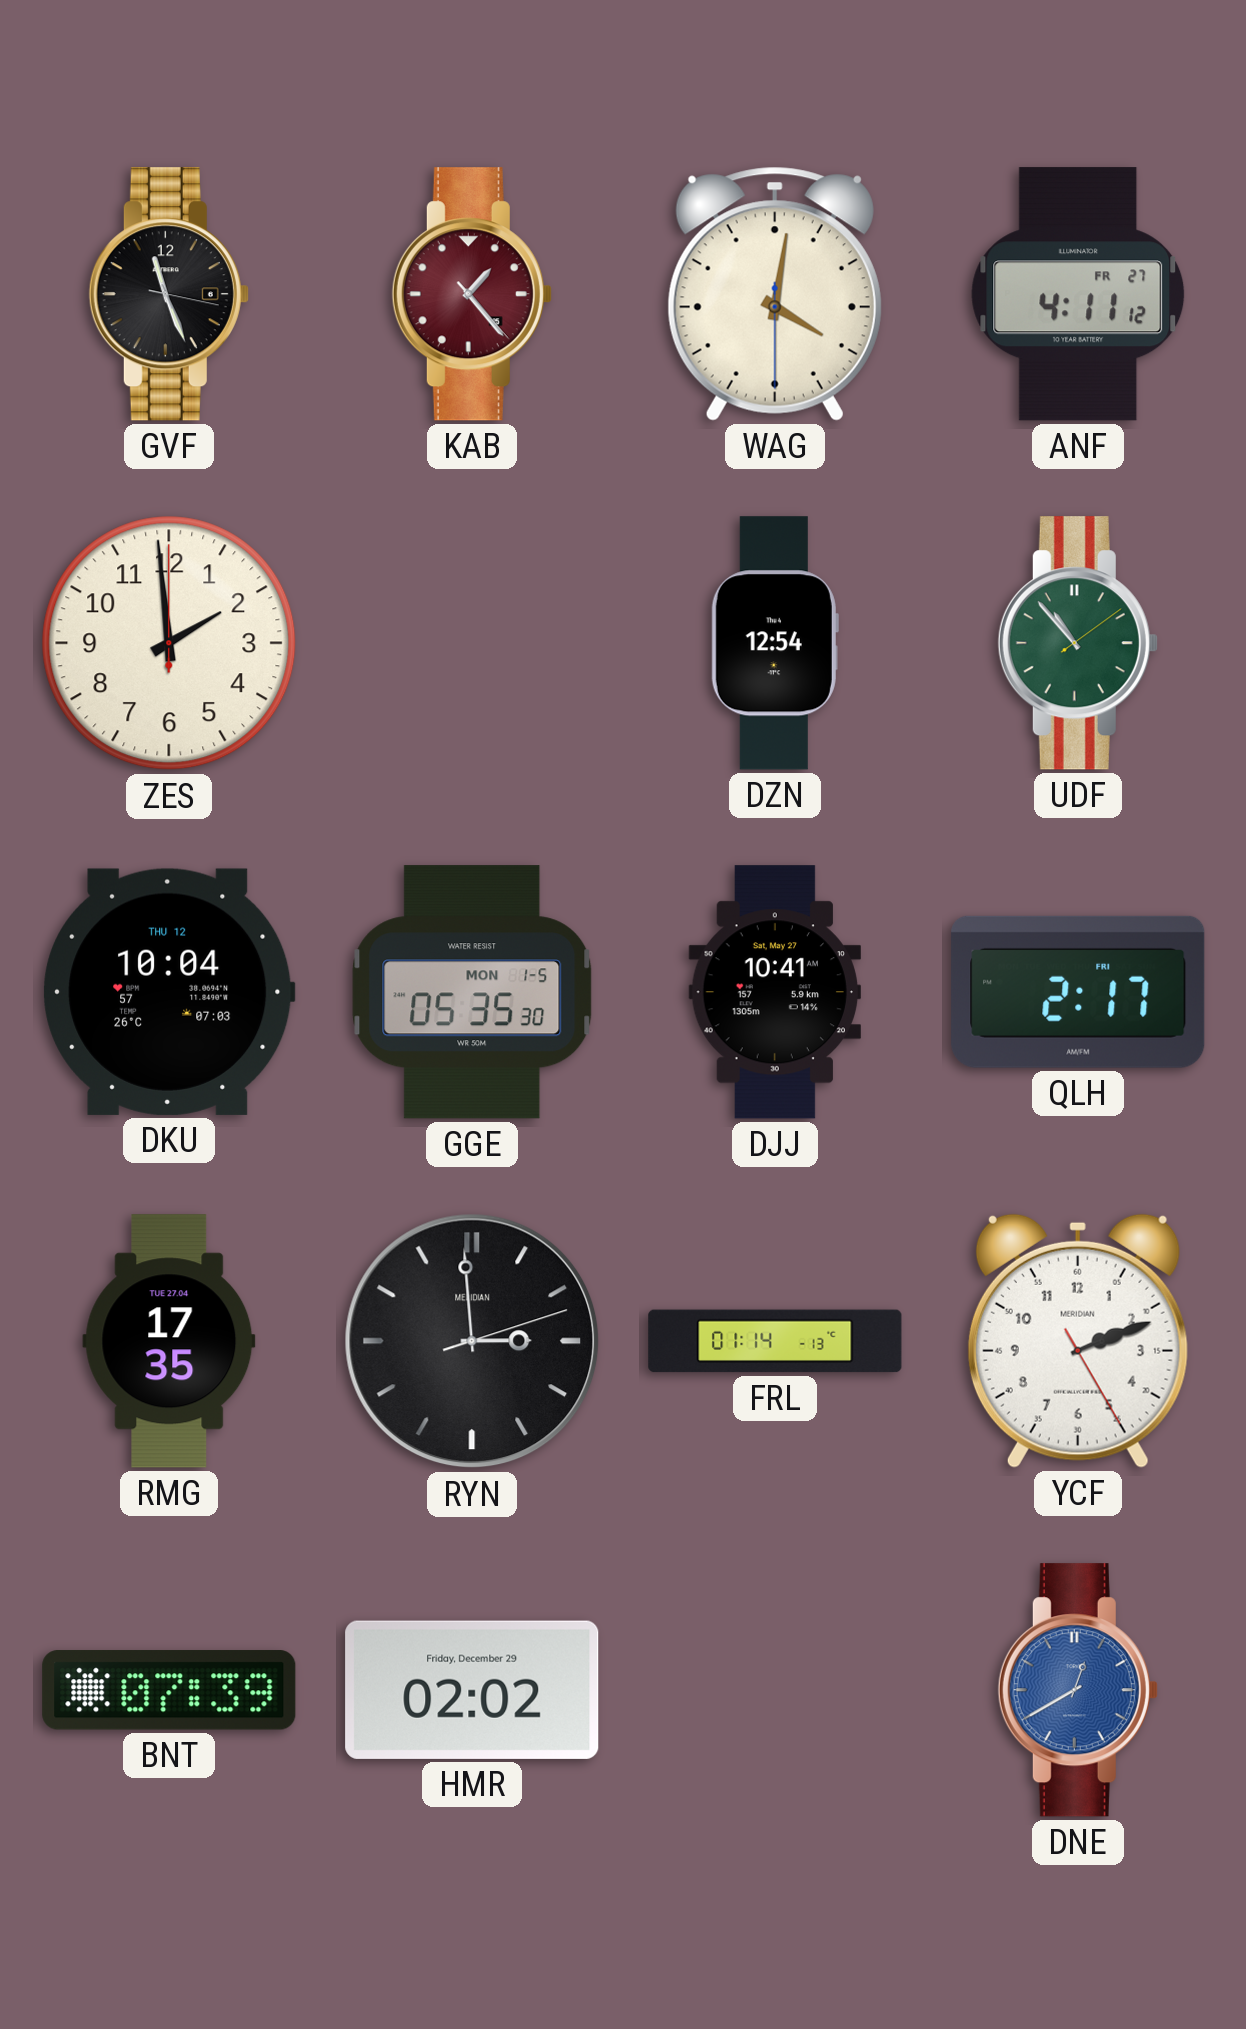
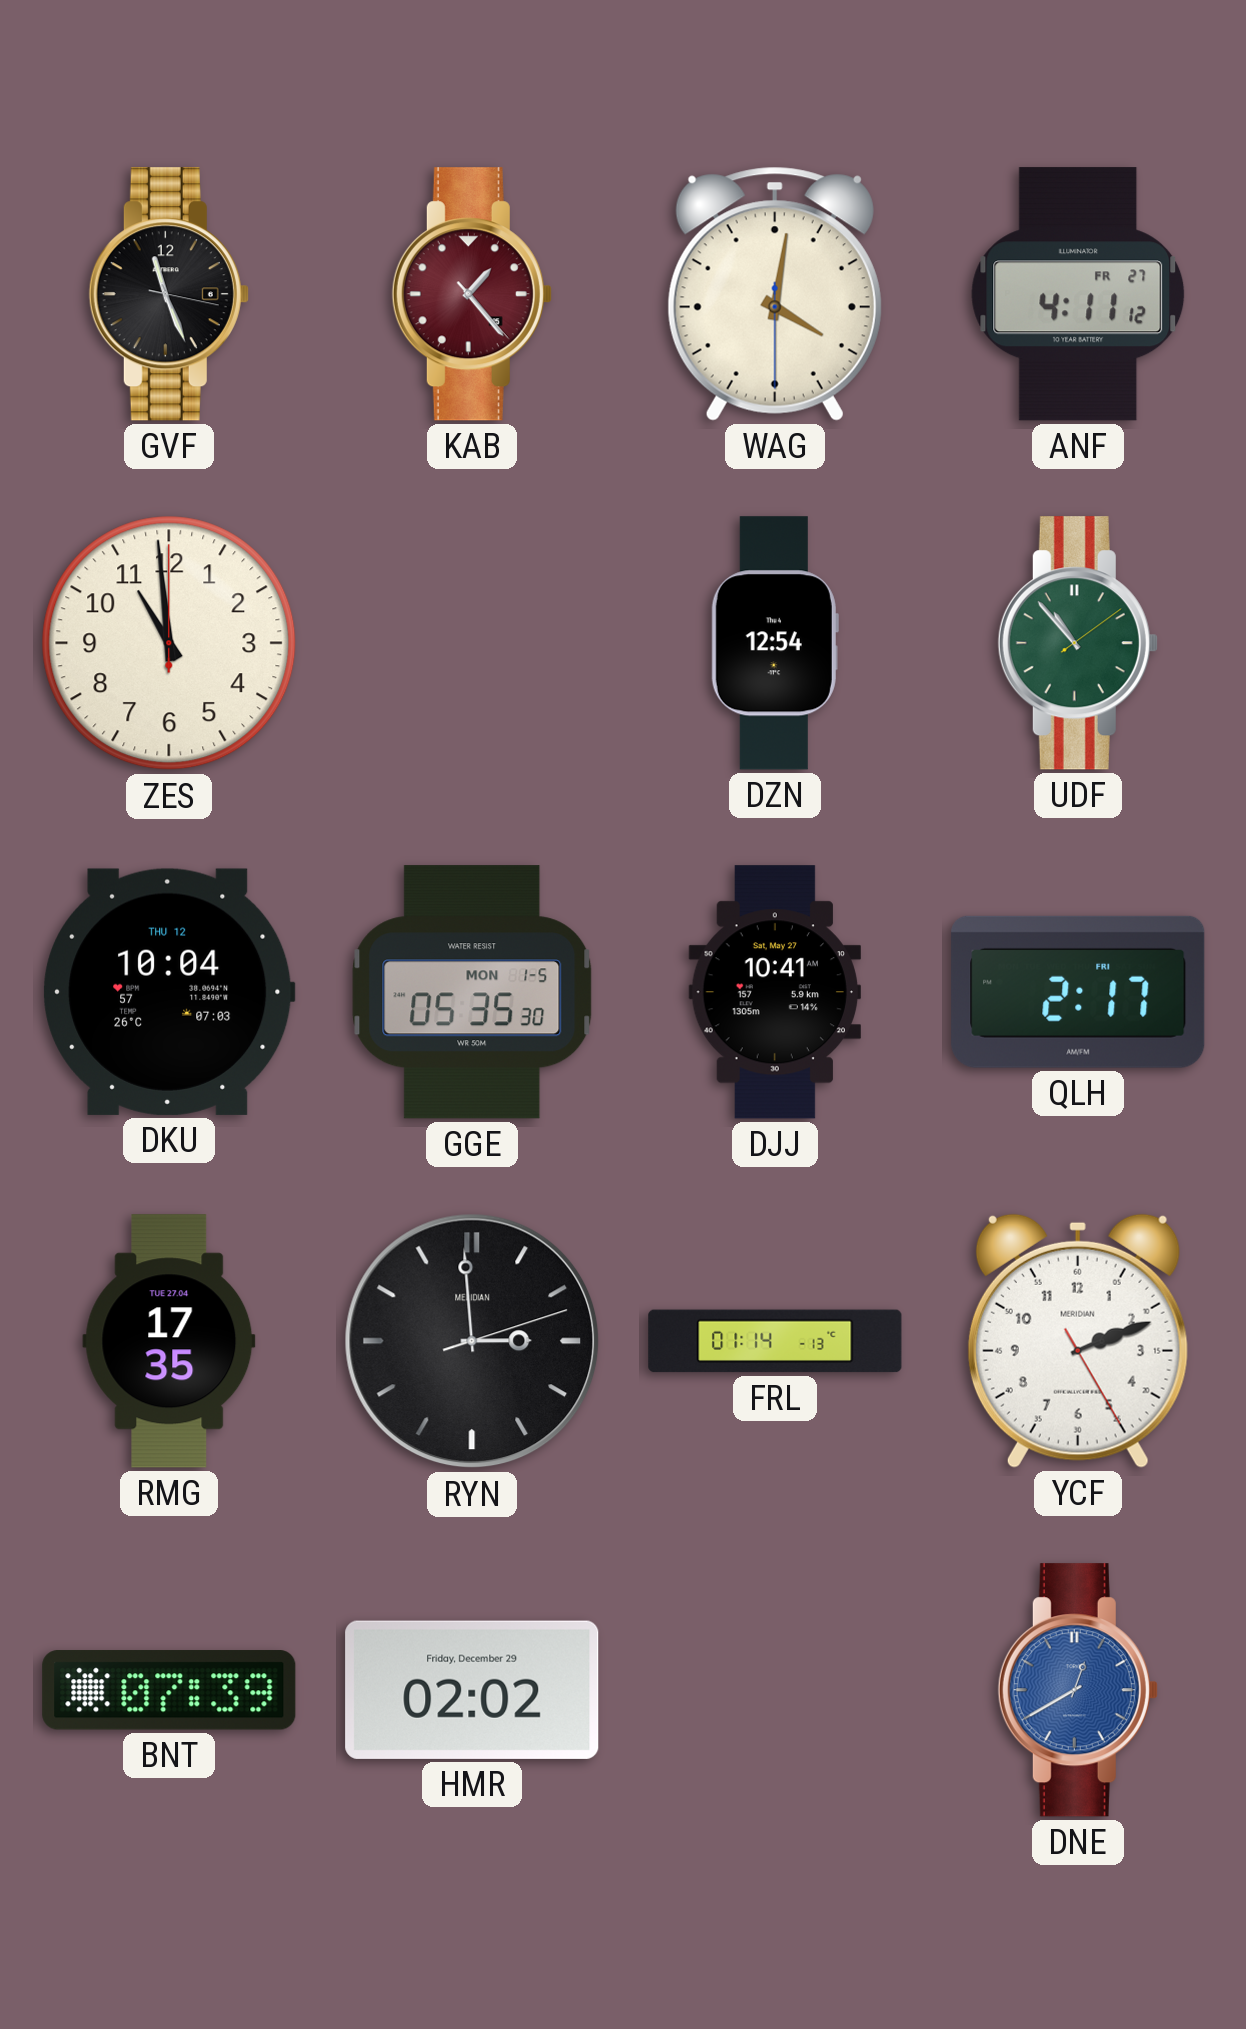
ZES: 1:59 -> 10:59 (169, 643)
